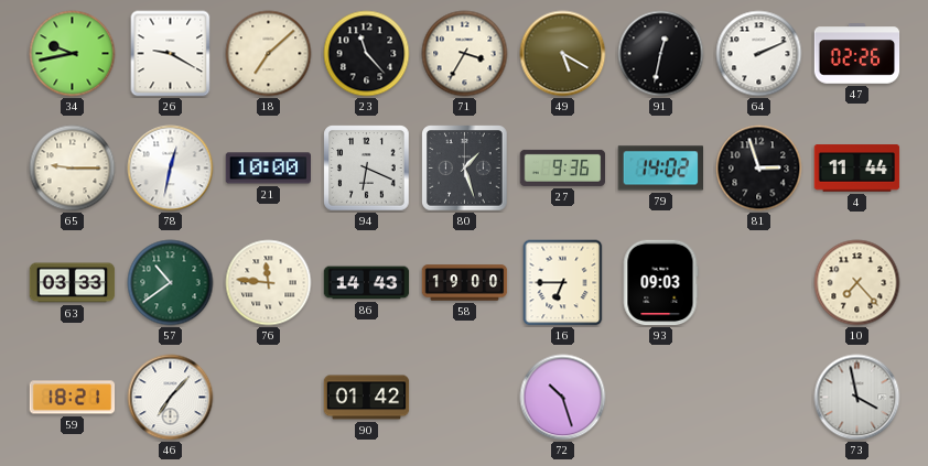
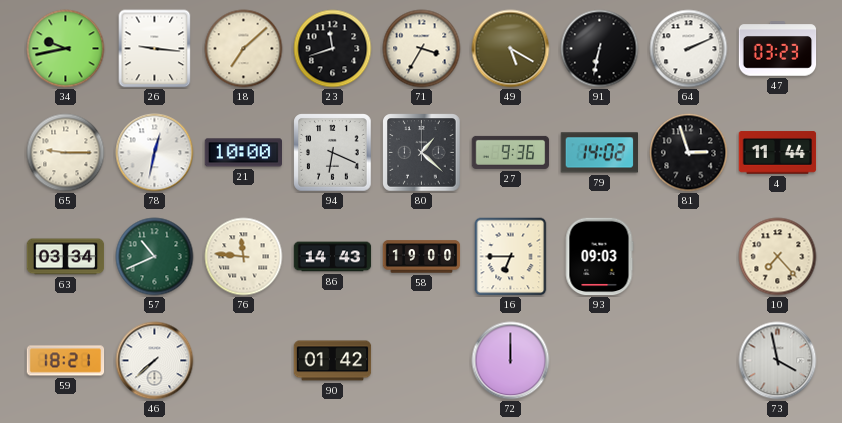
26: 9:20 -> 9:16 (155, 49)
23: 11:23 -> 11:42 (333, 49)
91: 12:32 -> 6:32 (600, 49)
47: 02:26 -> 03:23 (778, 49)
80: 1:27 -> 1:22 (422, 153)
63: 03:33 -> 03:34 (66, 257)
57: 10:39 -> 10:41 (155, 257)
46: 7:07 -> 7:38 (155, 361)
72: 10:27 -> 12:00 (511, 361)
